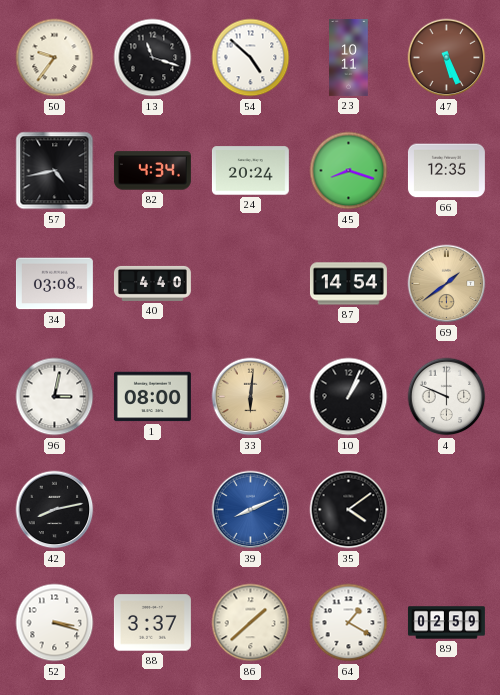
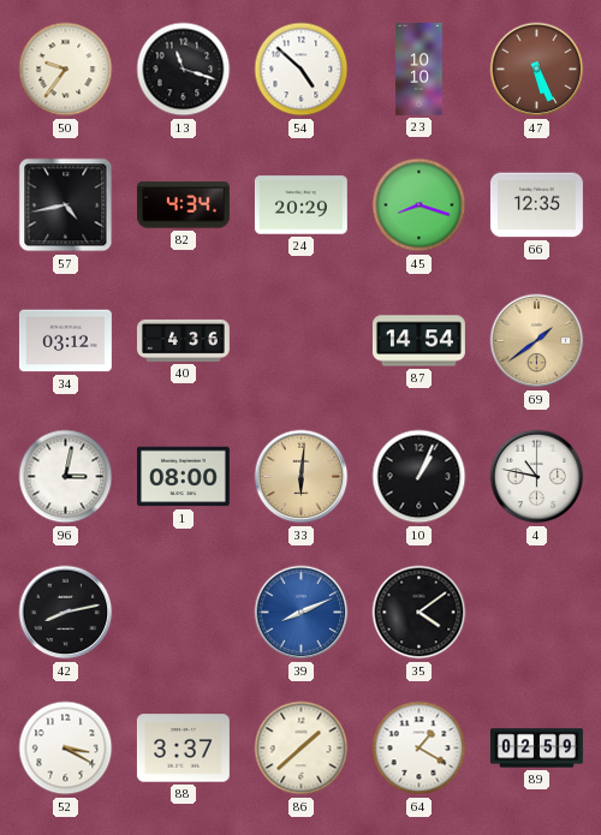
23: 10:11 -> 10:10 (419, 68)
24: 20:24 -> 20:29 (300, 205)
34: 03:08 -> 03:12 (65, 341)
40: 4:40 -> 4:36 (183, 340)
4: 9:49 -> 10:47 (537, 477)
52: 3:18 -> 3:20 (66, 748)
